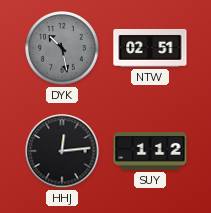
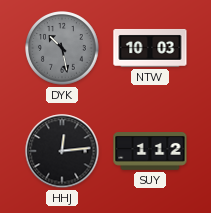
NTW: 02:51 -> 10:03 (150, 48)
